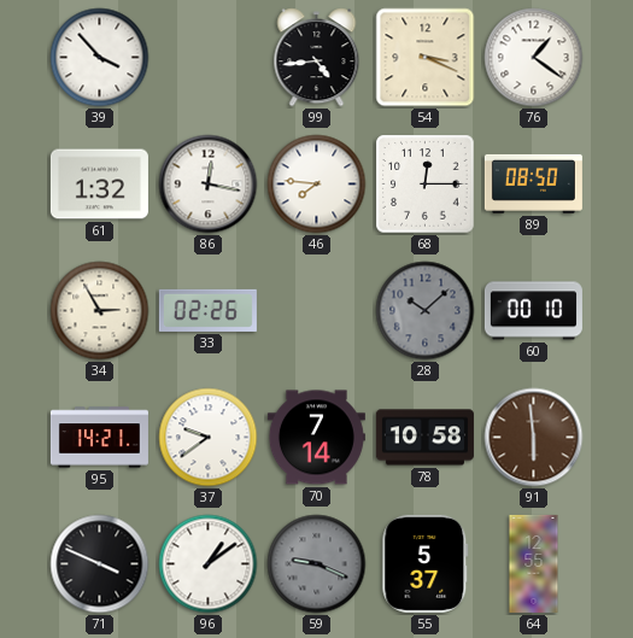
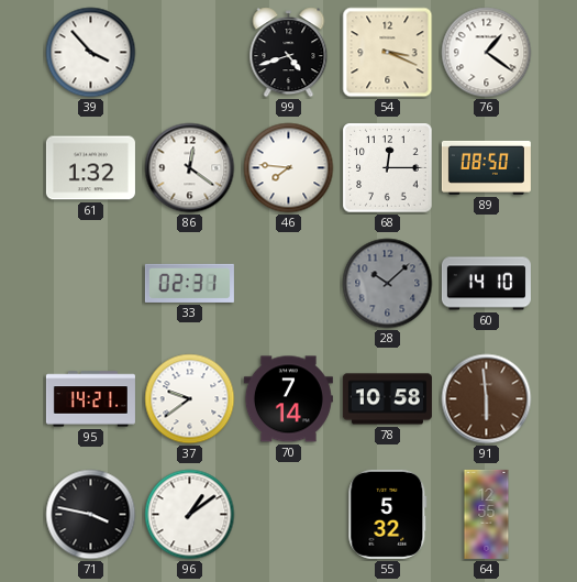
99: 4:44 -> 4:42 (289, 53)
86: 12:17 -> 12:21 (190, 168)
34: 2:55 -> none (100, 311)
33: 02:26 -> 02:31 (189, 283)
60: 00:10 -> 14:10 (486, 284)
71: 3:49 -> 3:47 (91, 515)
59: 9:19 -> none (317, 564)
55: 5:37 -> 5:32 (388, 514)
